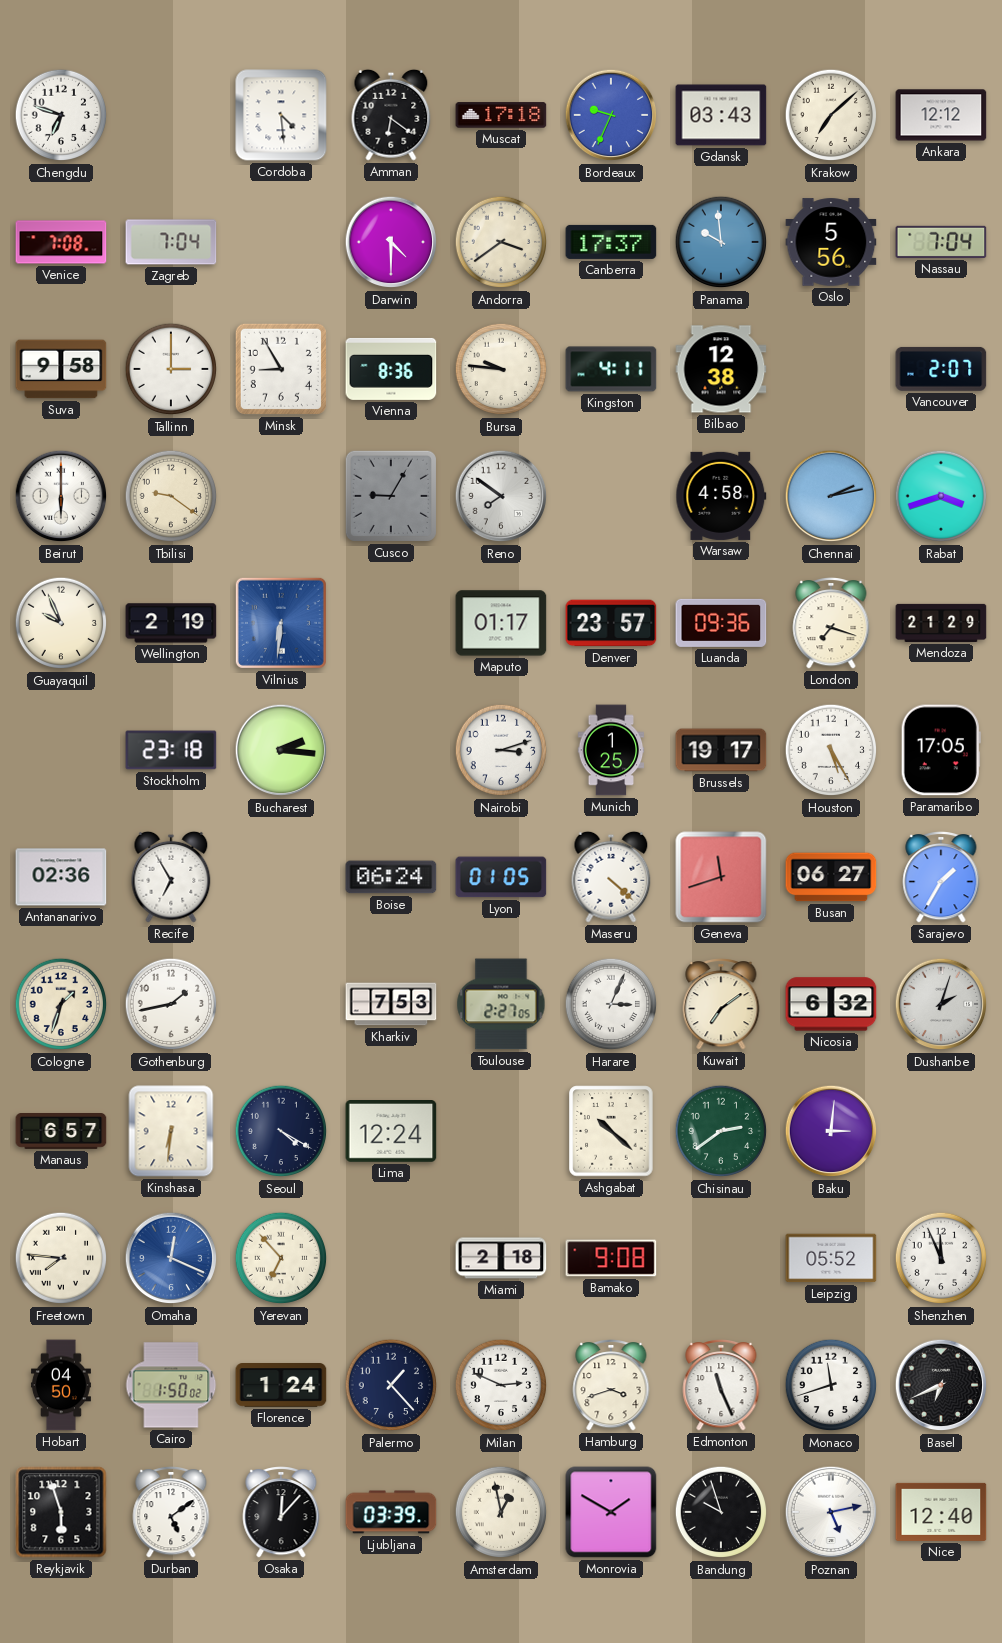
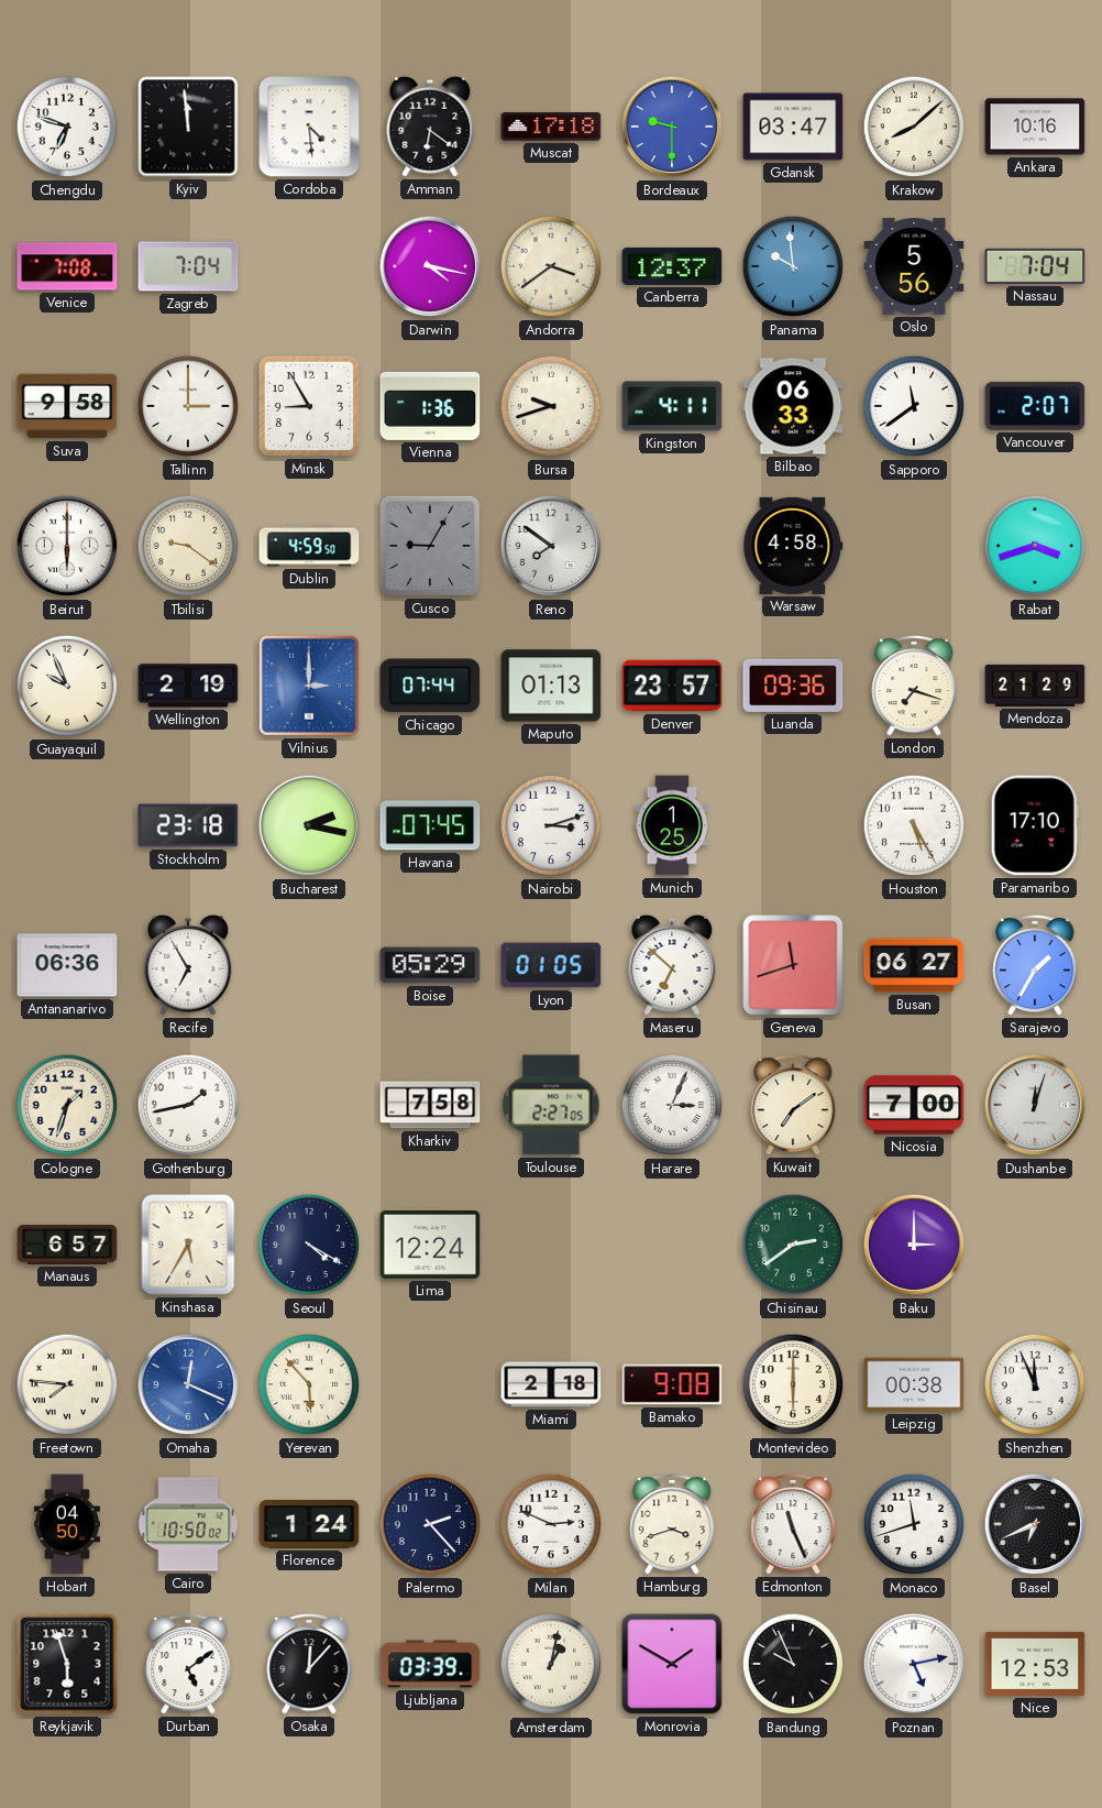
Kyiv: none -> 11:59 (188, 127)
Bordeaux: 9:34 -> 9:30 (672, 127)
Gdansk: 03:43 -> 03:47 (793, 127)
Krakow: 7:08 -> 8:08 (914, 127)
Ankara: 12:12 -> 10:16 (1035, 127)
Darwin: 4:30 -> 4:17 (430, 266)
Canberra: 17:37 -> 12:37 (672, 266)
Vienna: 8:36 -> 1:36 (430, 406)
Bursa: 9:46 -> 9:42 (551, 406)
Bilbao: 12:38 -> 06:33 (793, 406)
Sapporo: none -> 11:39 (914, 406)
Dublin: none -> 4:59 (309, 546)
Chennai: 2:13 -> none (831, 496)
Vilnius: 6:31 -> 3:00 (309, 686)
Chicago: none -> 07:44 (430, 686)
Maputo: 01:17 -> 01:13 (551, 686)
Bucharest: 2:16 -> 2:17 (309, 825)
Havana: none -> 07:45 (430, 825)
Brussels: 19:17 -> none (721, 750)
Paramaribo: 17:05 -> 17:10 (1035, 825)
Antananarivo: 02:36 -> 06:36 (67, 965)
Boise: 06:24 -> 05:29 (430, 965)
Maseru: 4:22 -> 6:52 (672, 965)
Kharkiv: 7:53 -> 7:58 (430, 1105)
Nicosia: 6:32 -> 7:00 (914, 1105)
Dushanbe: 2:03 -> 12:03 (1035, 1105)
Kinshasa: 6:31 -> 5:35 (188, 1245)
Ashgabat: 10:22 -> none (611, 1131)
Baku: 3:01 -> 3:00 (914, 1245)
Yerevan: 6:53 -> 5:53 (309, 1384)
Montevideo: none -> 6:00 (793, 1384)
Leipzig: 05:52 -> 00:38 (914, 1384)
Cairo: 1:50 -> 10:50 (188, 1524)
Palermo: 1:23 -> 2:23 (430, 1524)
Amsterdam: 12:58 -> 1:02 (551, 1664)
Bandung: 9:57 -> 9:56 (793, 1664)
Nice: 12:40 -> 12:53 (1035, 1664)
